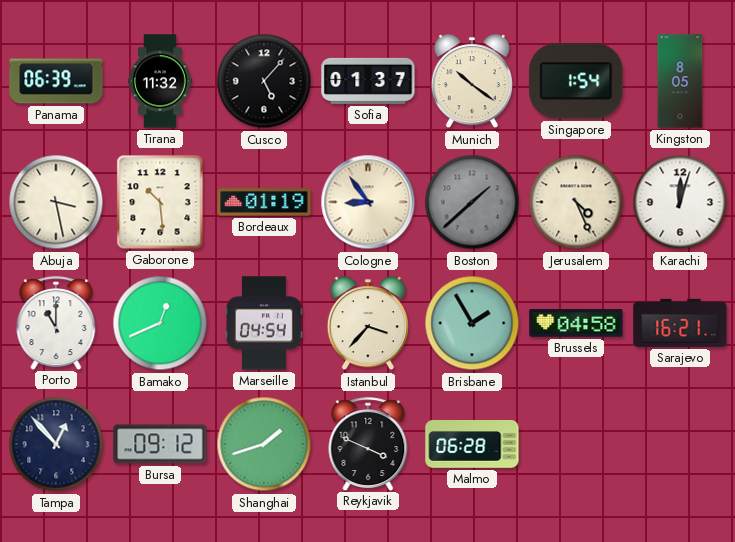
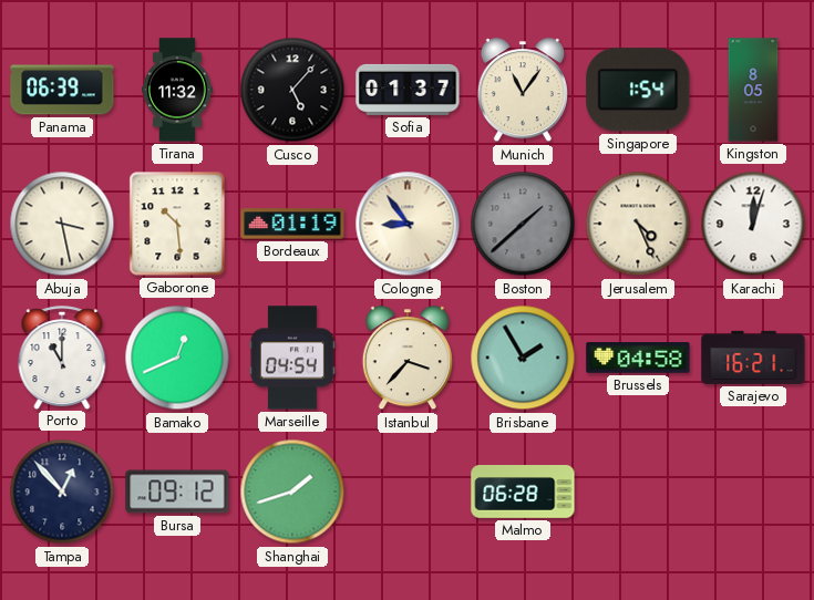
Munich: 10:21 -> 11:06 (523, 91)
Reykjavik: 3:49 -> none (368, 444)
